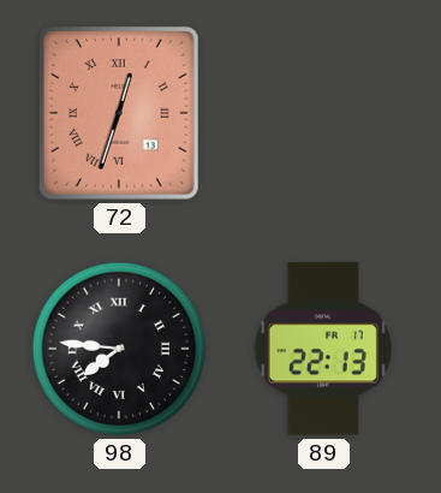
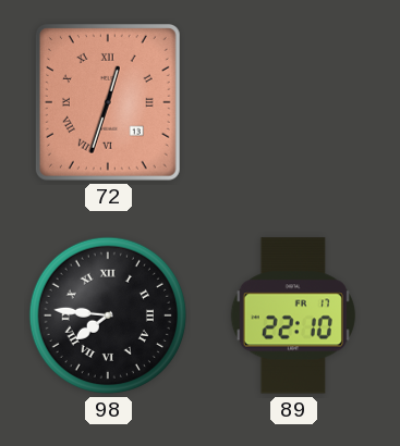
89: 22:13 -> 22:10 (293, 315)
